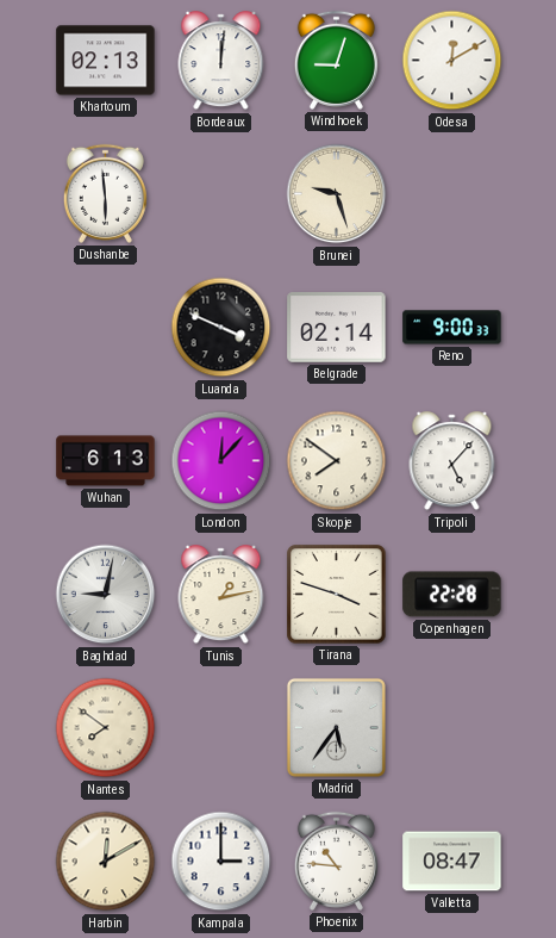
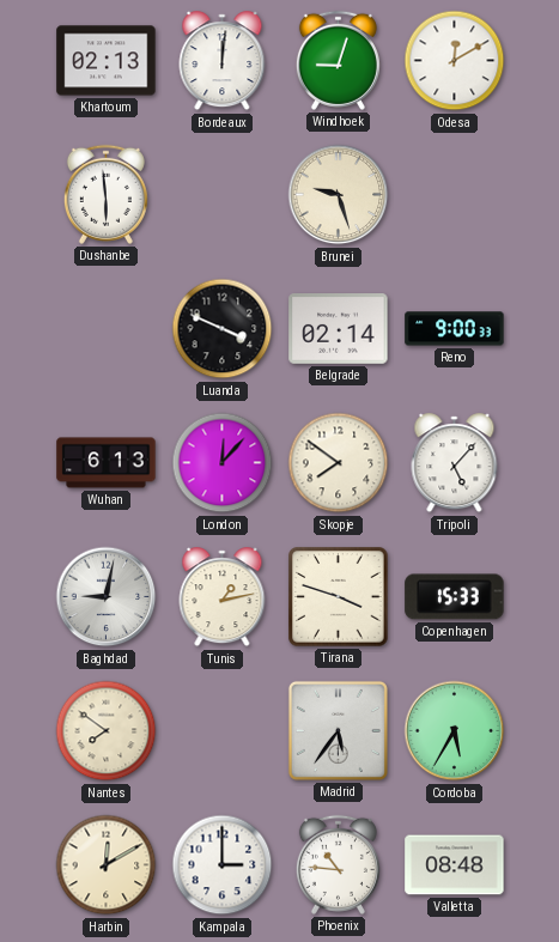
Copenhagen: 22:28 -> 15:33 (455, 597)
Cordoba: none -> 5:35 (455, 731)
Valletta: 08:47 -> 08:48 (455, 865)
